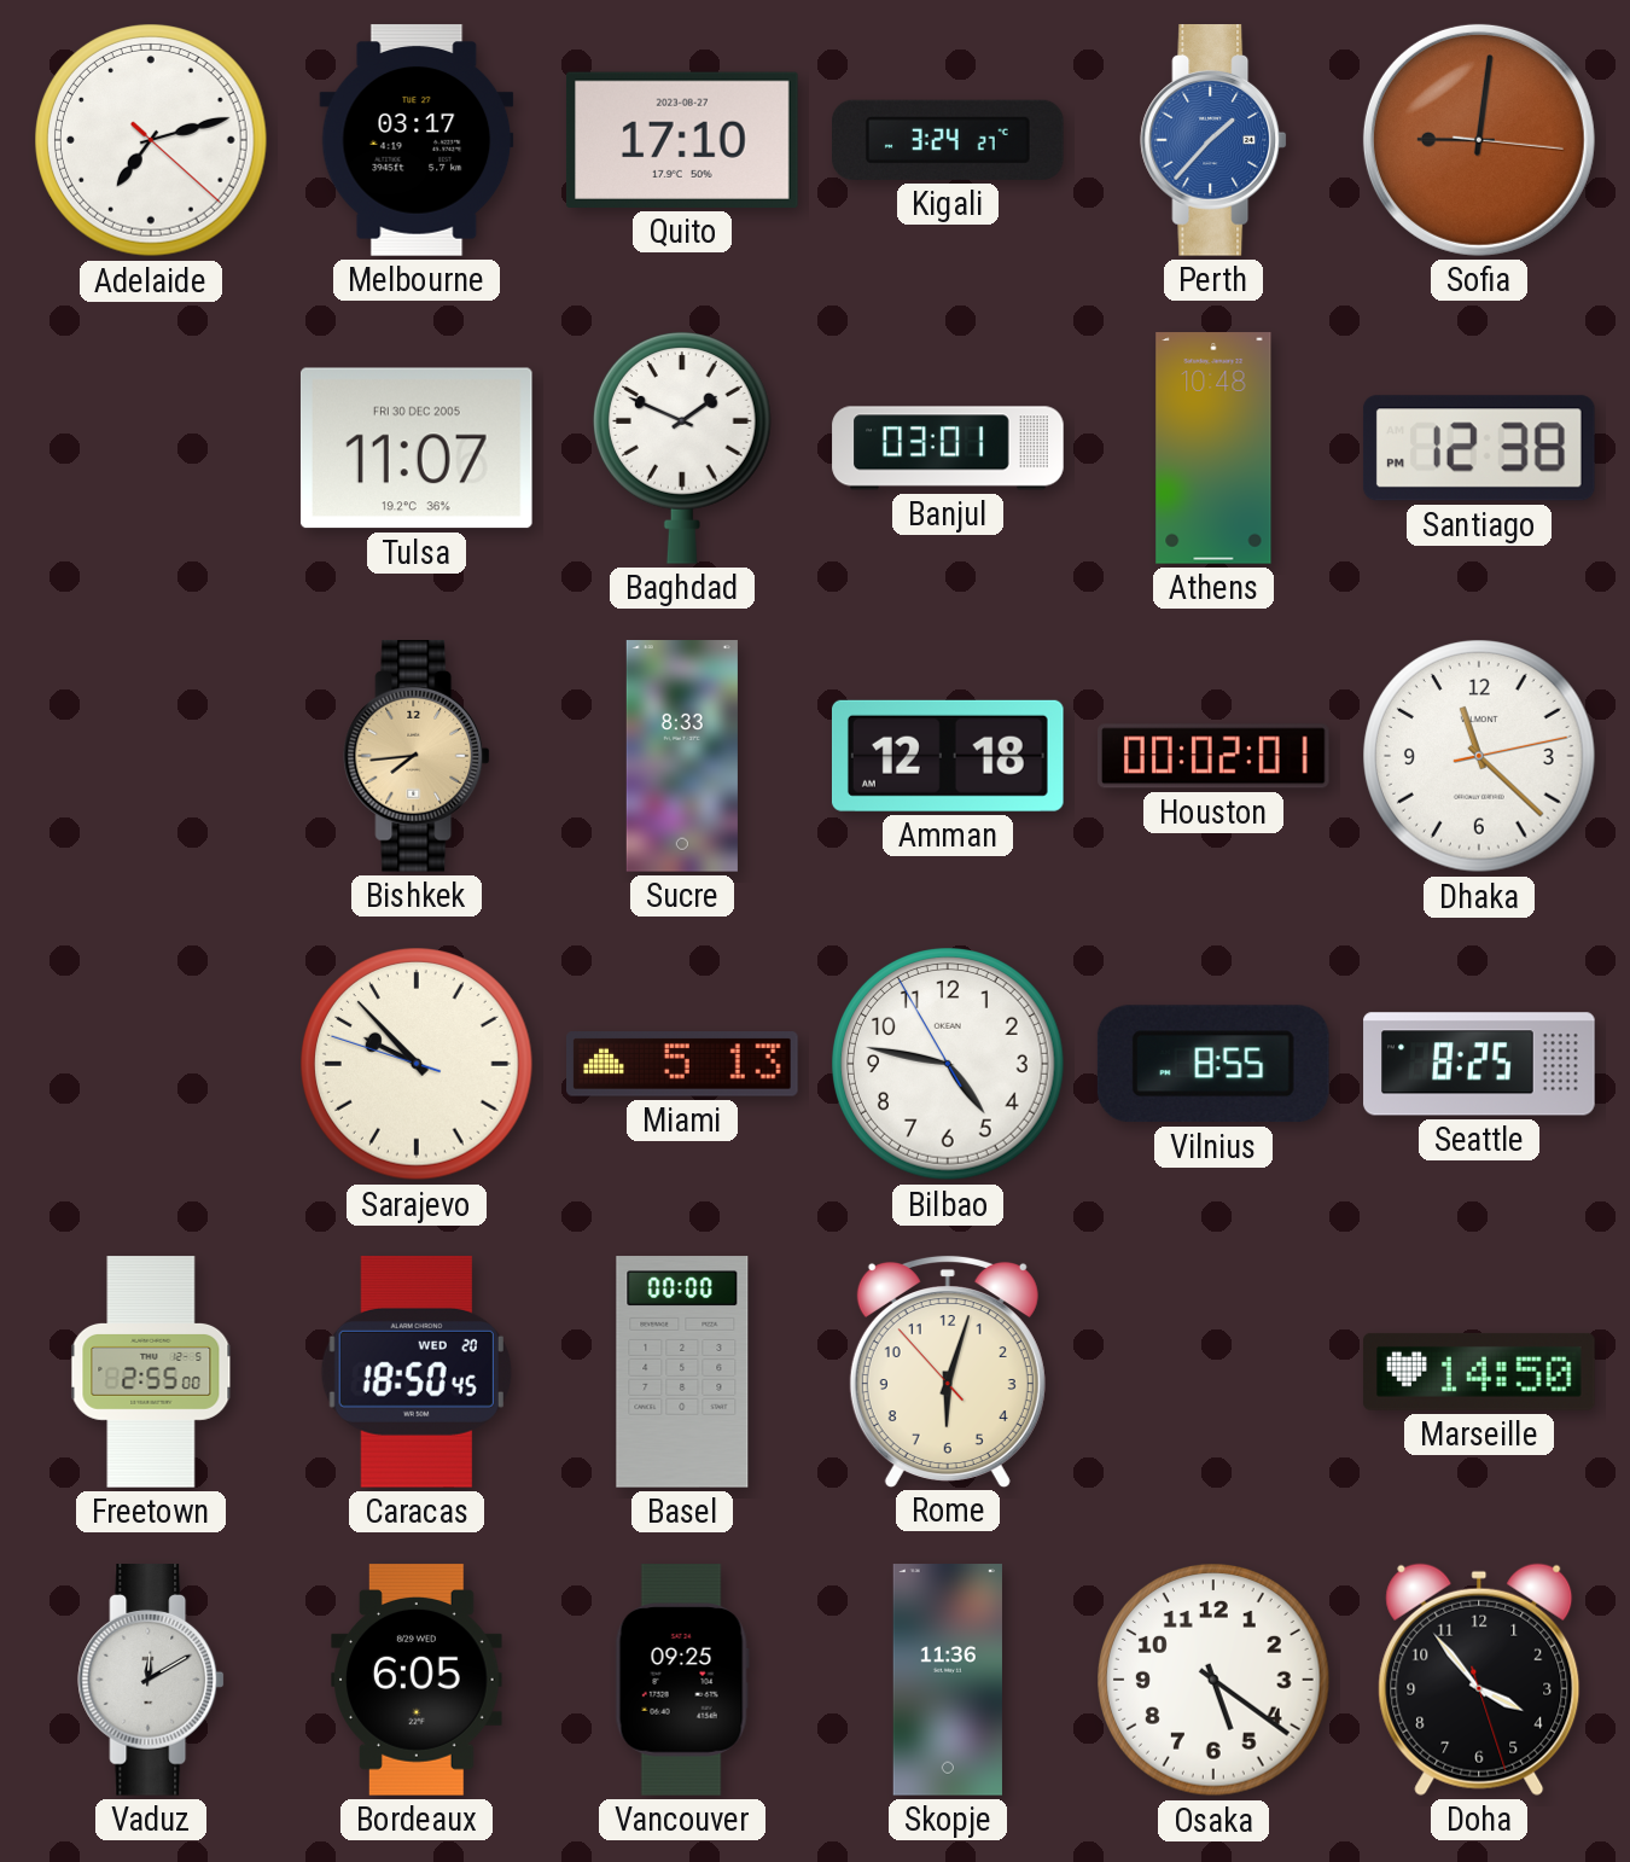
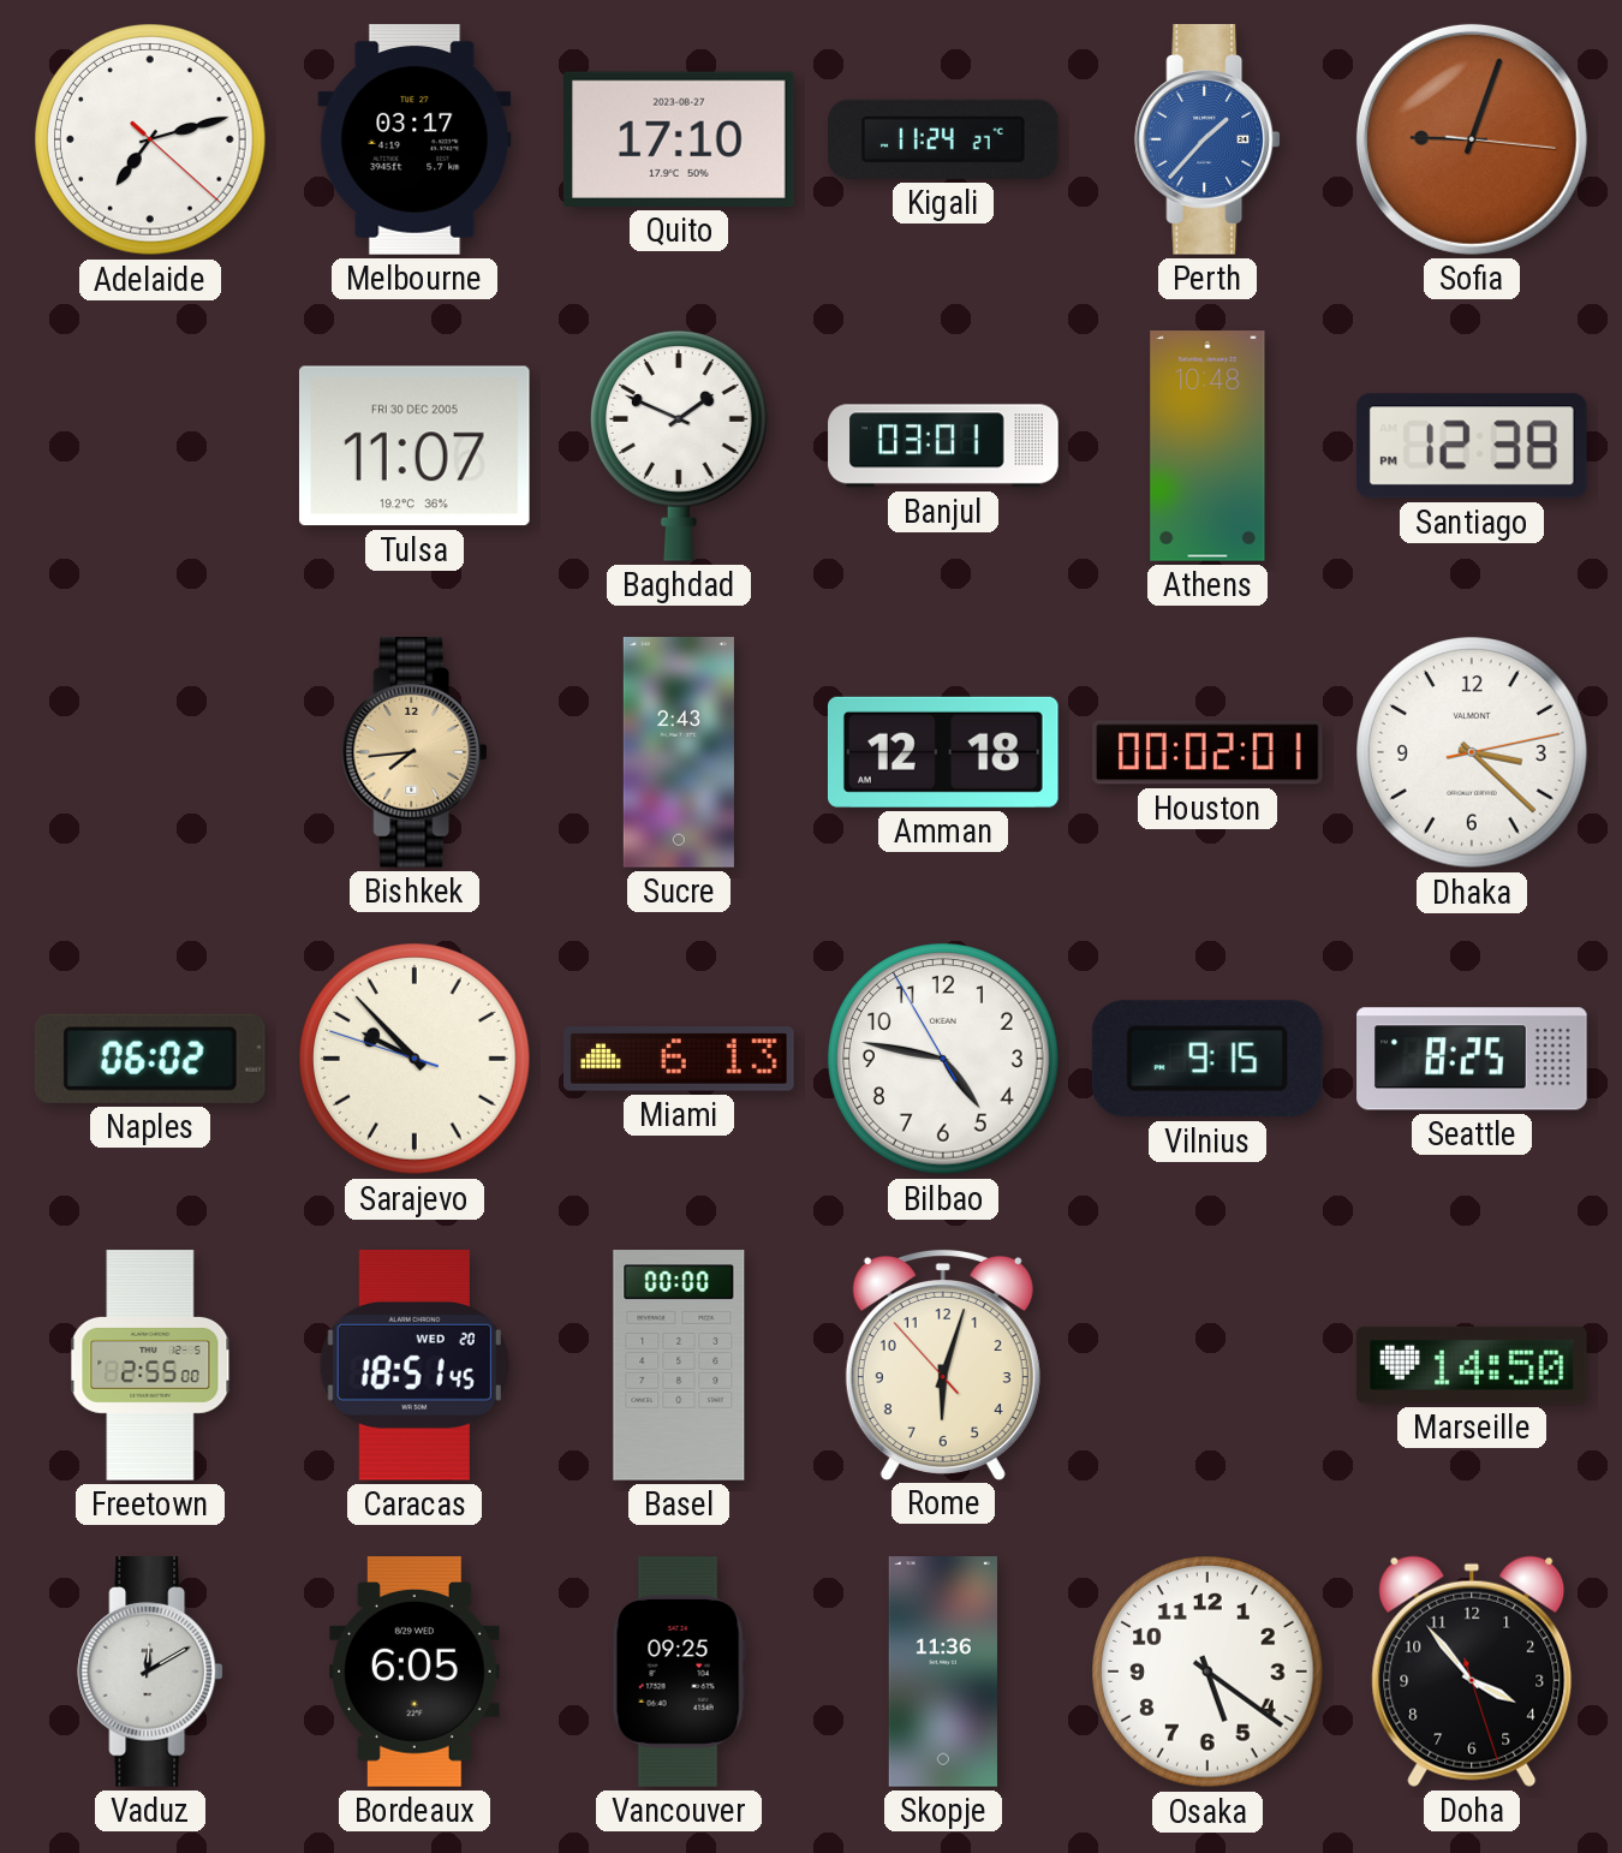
Kigali: 3:24 -> 11:24 (944, 139)
Sofia: 9:01 -> 9:03 (1472, 139)
Sucre: 8:33 -> 2:43 (679, 752)
Dhaka: 11:22 -> 3:22 (1472, 752)
Naples: none -> 06:02 (150, 1059)
Miami: 5:13 -> 6:13 (679, 1059)
Vilnius: 8:55 -> 9:15 (1207, 1059)
Caracas: 18:50 -> 18:51 (415, 1365)
